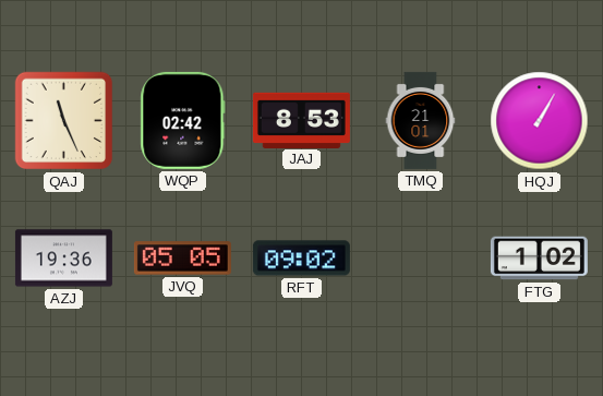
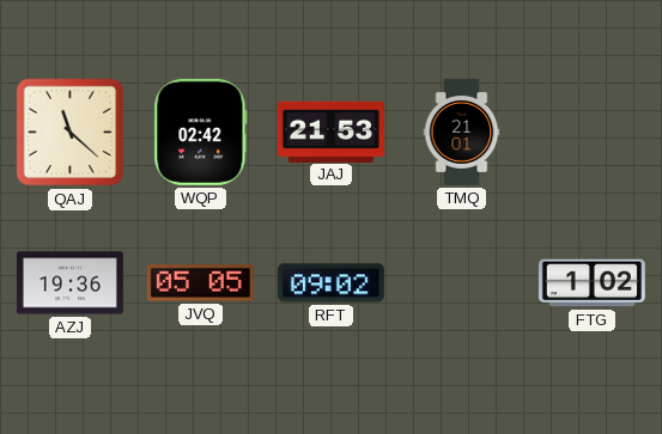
QAJ: 11:26 -> 11:22 (71, 133)
JAJ: 8:53 -> 21:53 (330, 132)
HQJ: 1:05 -> none (540, 121)
